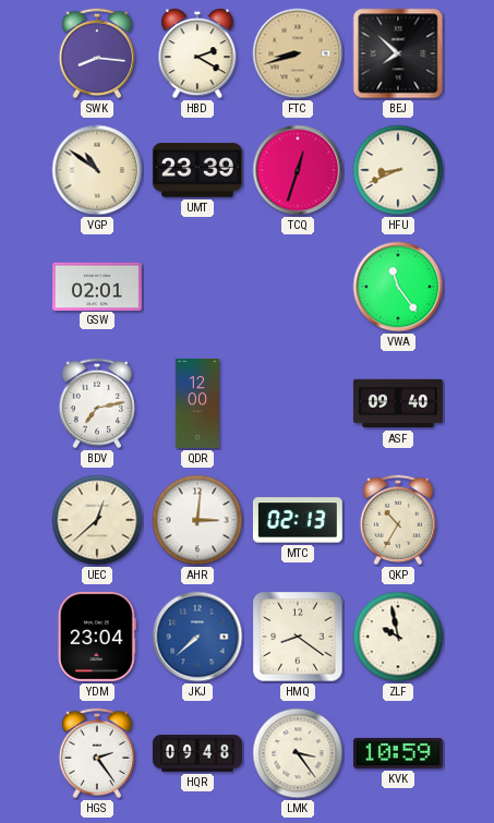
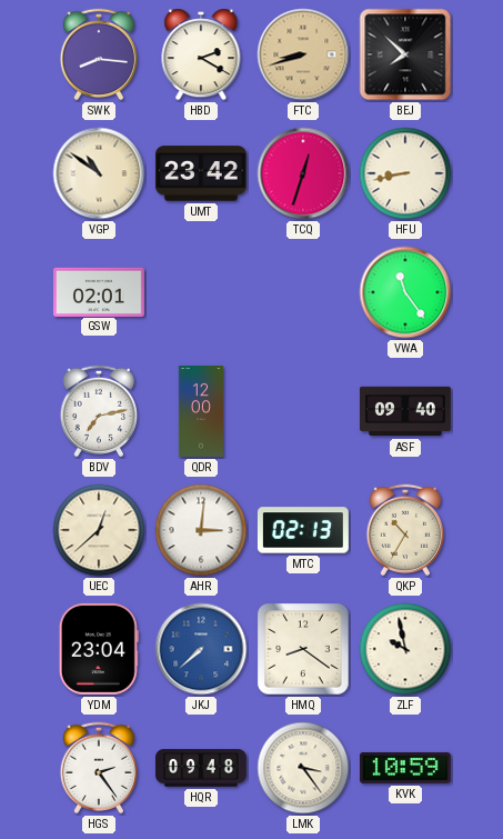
UMT: 23:39 -> 23:42 (201, 173)
HFU: 8:41 -> 8:43 (405, 173)
